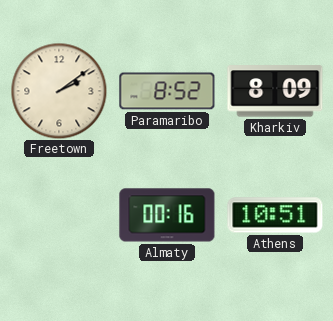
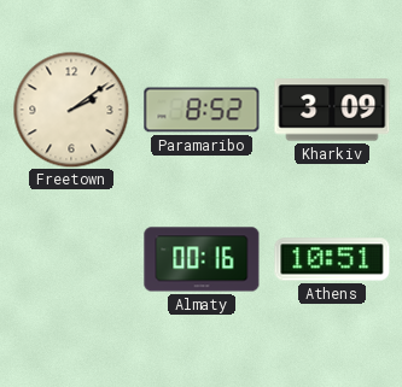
Kharkiv: 8:09 -> 3:09 (332, 110)
